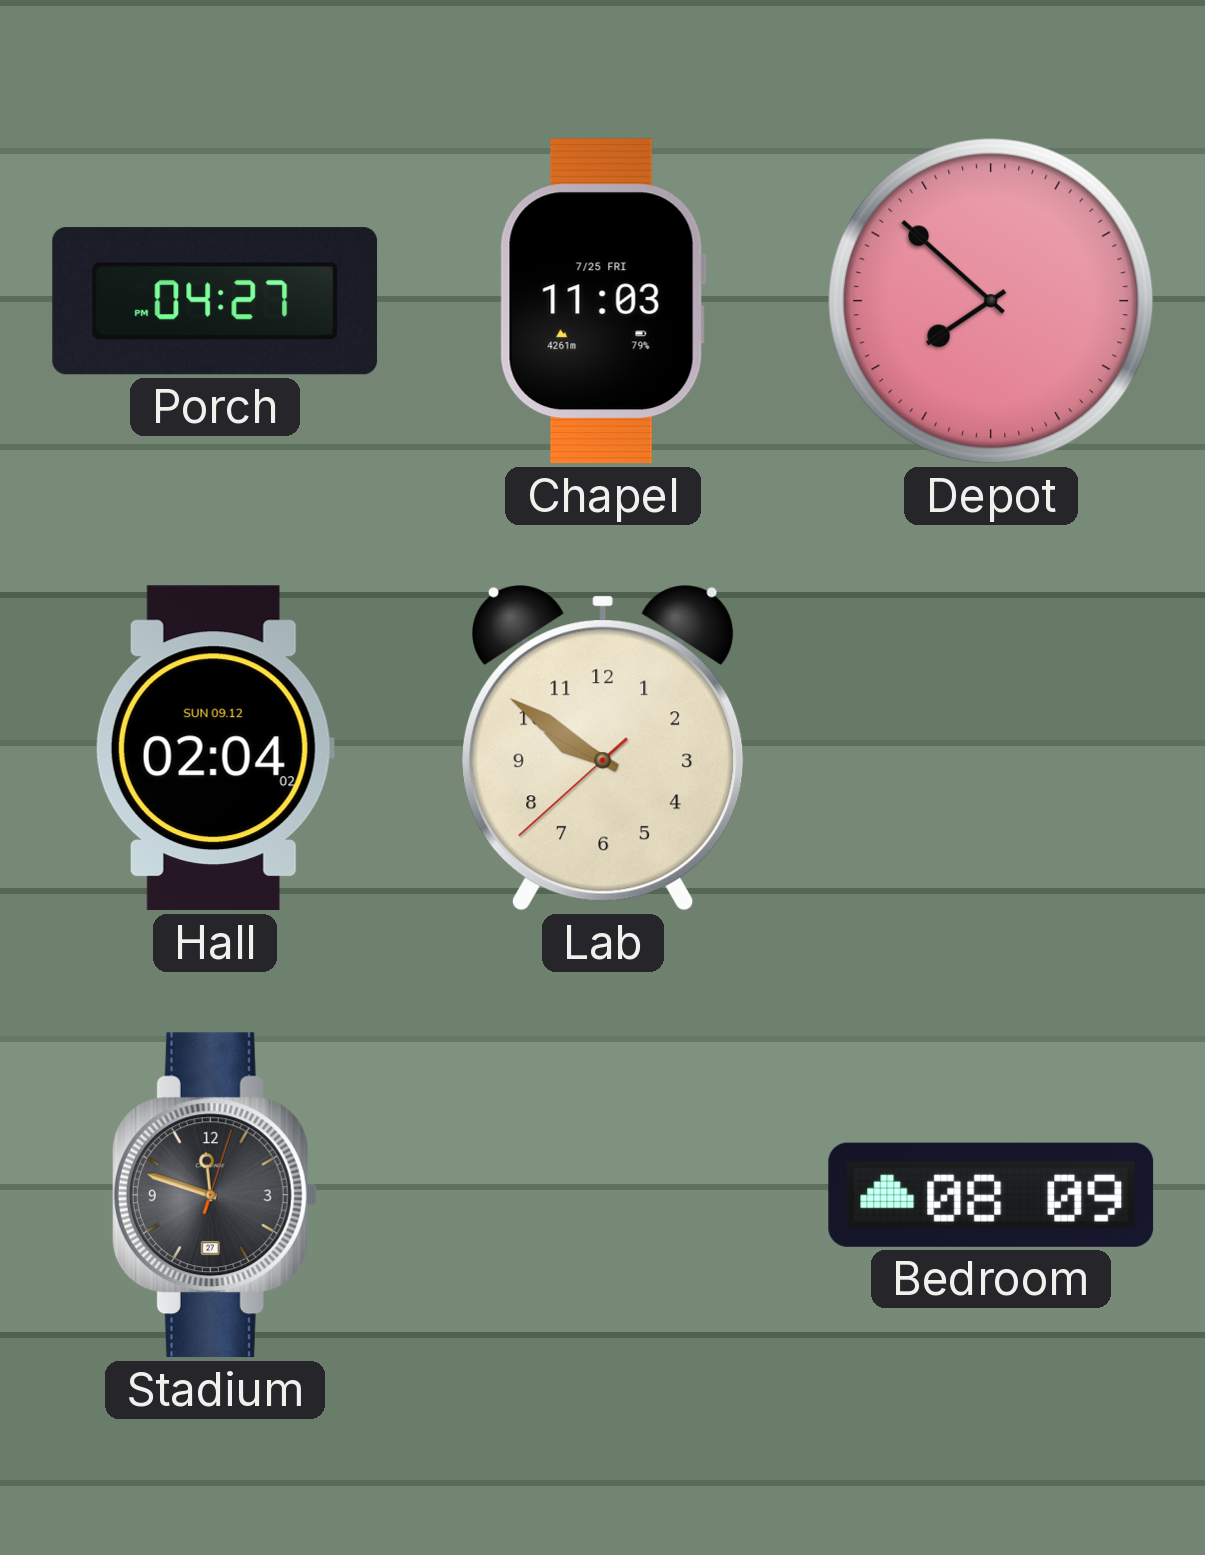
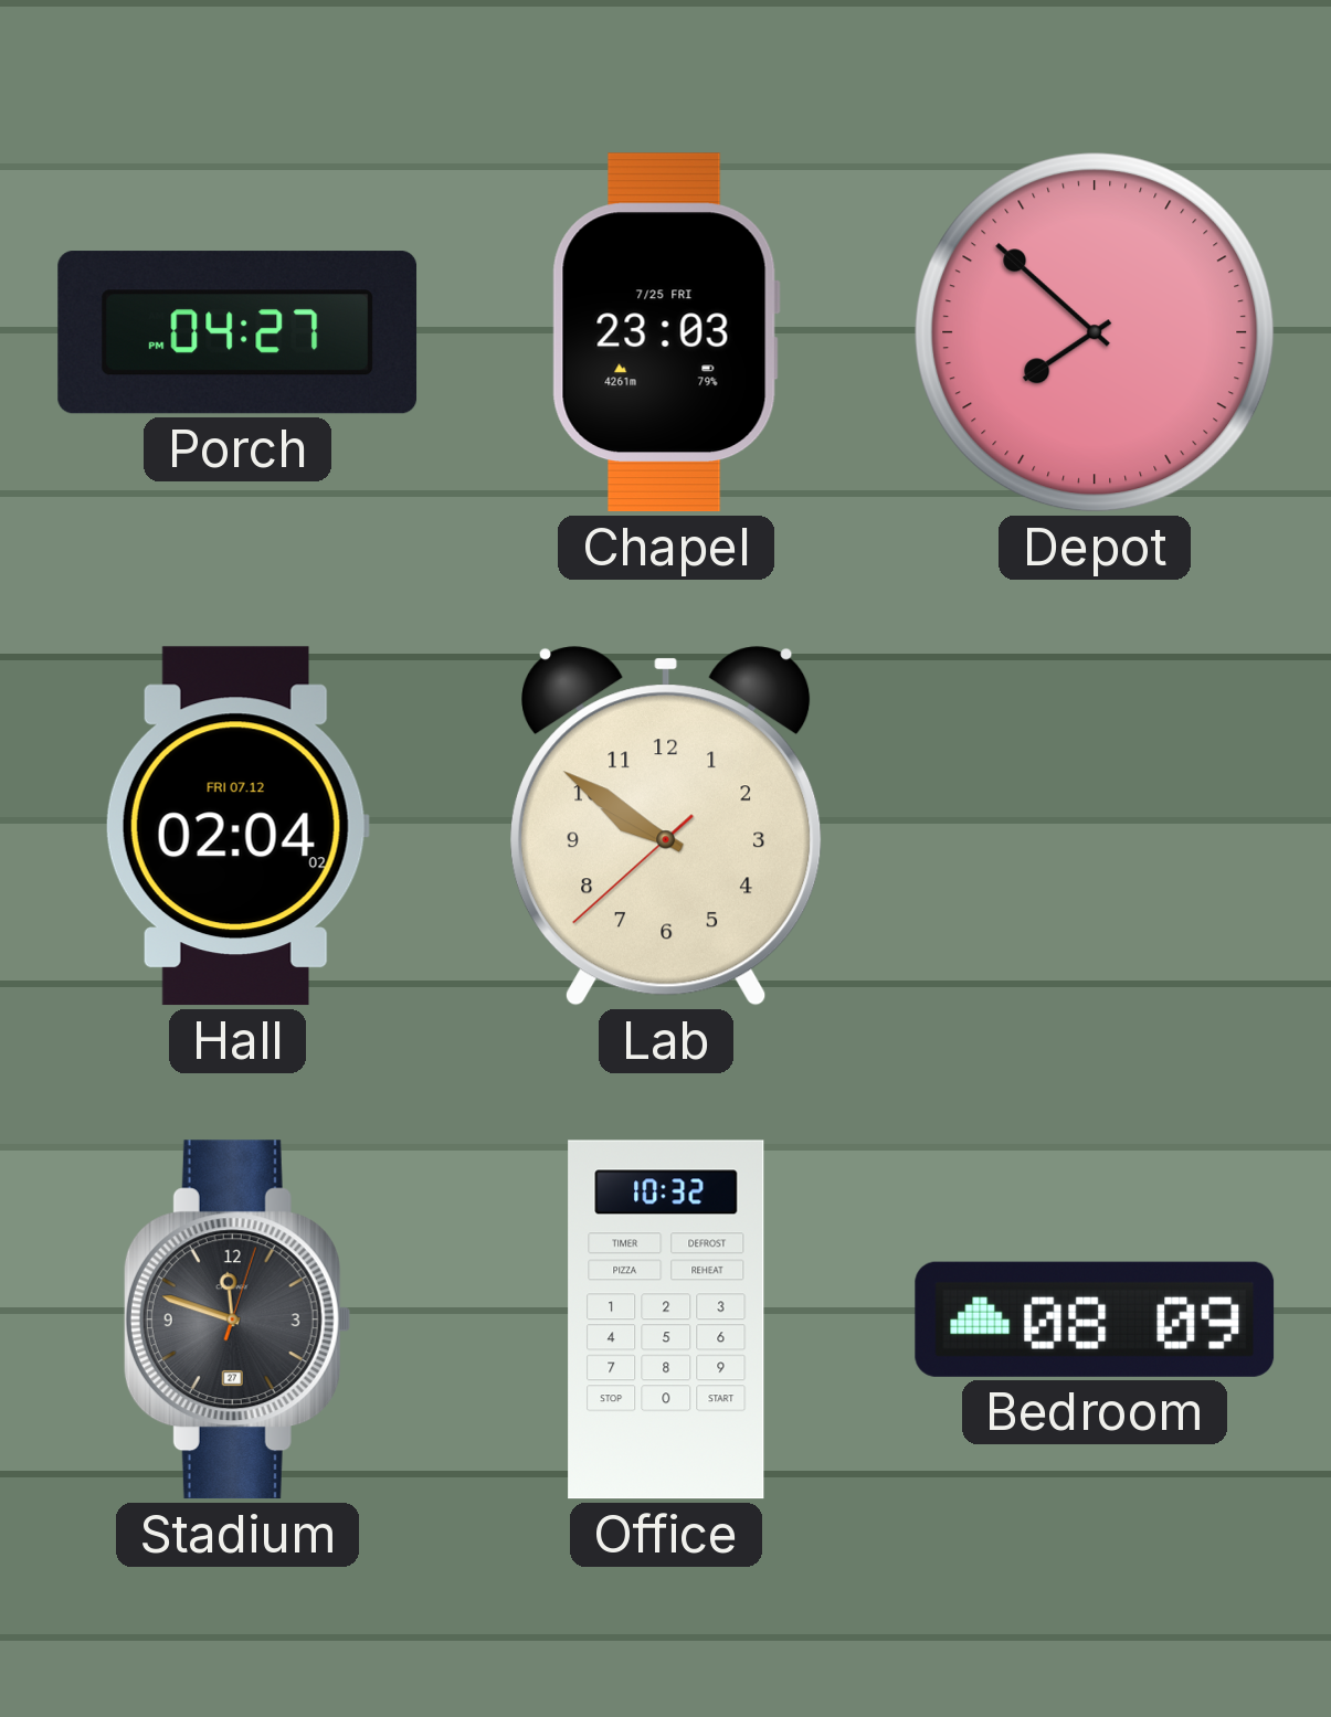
Chapel: 11:03 -> 23:03 (666, 332)
Hall date: SUN 09.12 -> FRI 07.12 (237, 826)
Office: none -> 10:32 (666, 1319)
